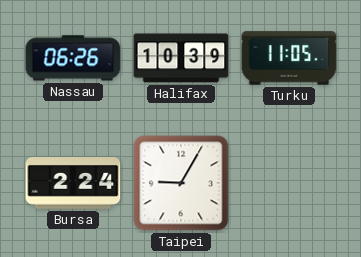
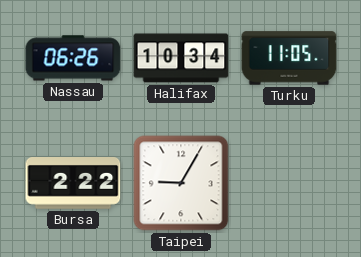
Halifax: 10:39 -> 10:34 (181, 58)
Bursa: 2:24 -> 2:22 (73, 184)
